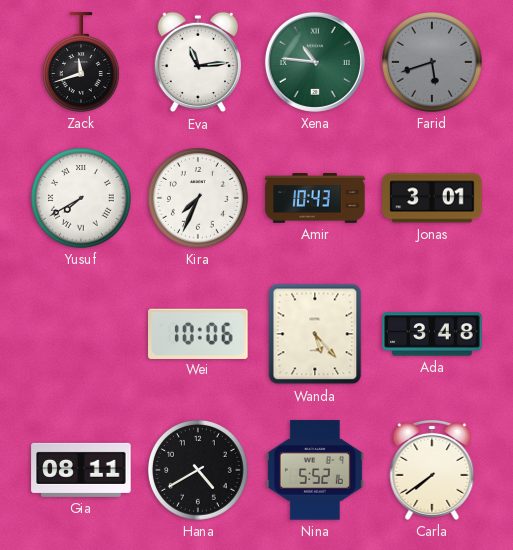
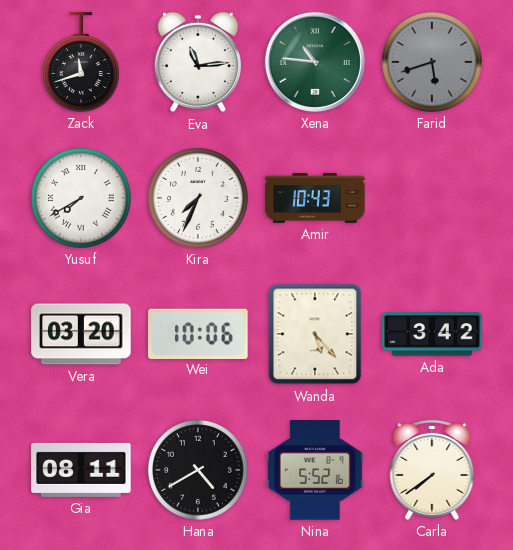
Jonas: 3:01 -> none (432, 198)
Vera: none -> 03:20 (81, 334)
Ada: 3:48 -> 3:42 (432, 334)
